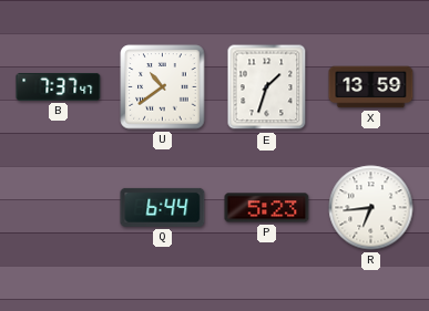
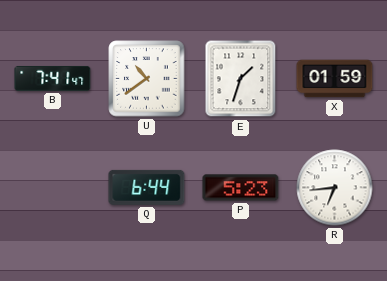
B: 7:37 -> 7:41 (53, 78)
X: 13:59 -> 01:59 (335, 79)
